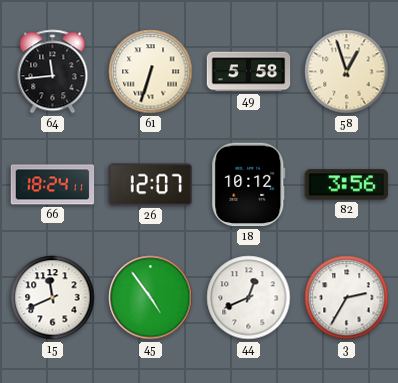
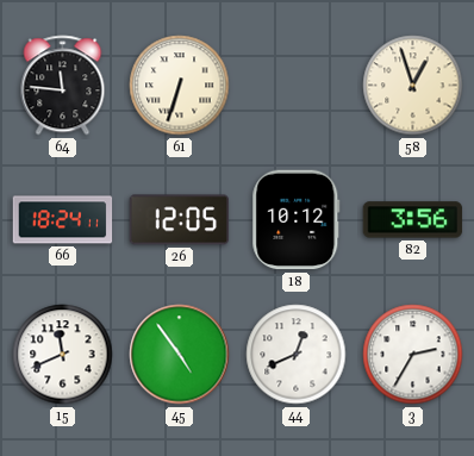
64: 11:44 -> 11:46 (63, 86)
49: 5:58 -> none (249, 72)
26: 12:07 -> 12:05 (180, 220)
